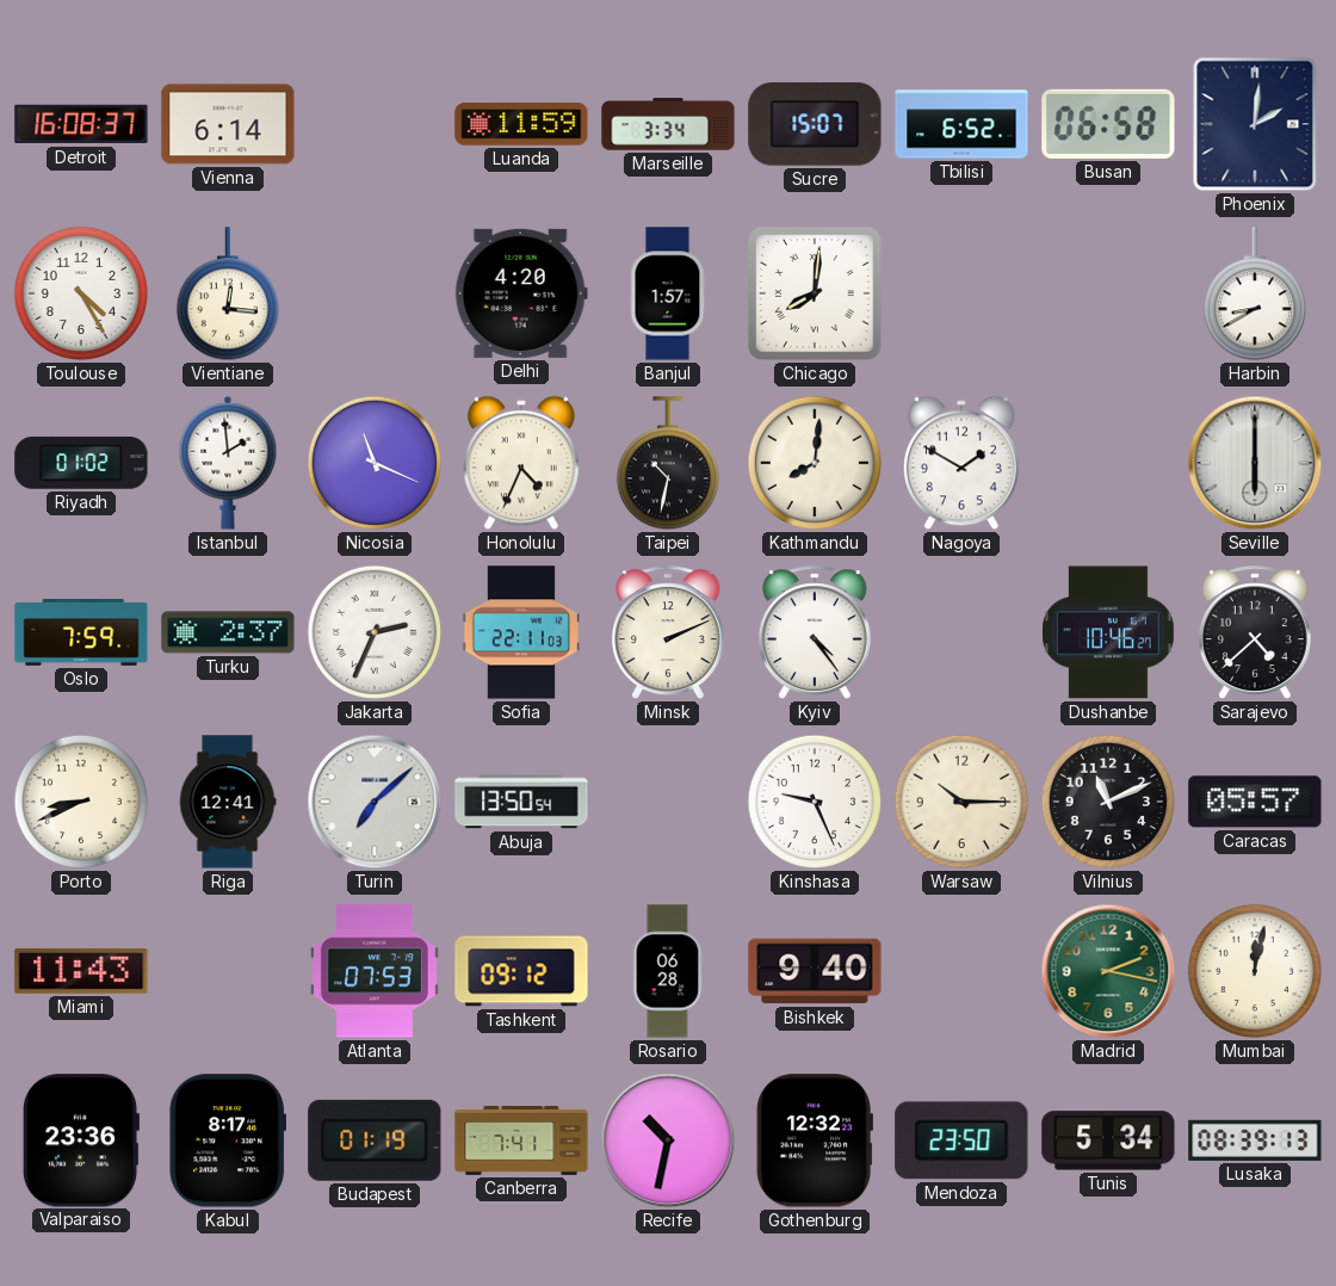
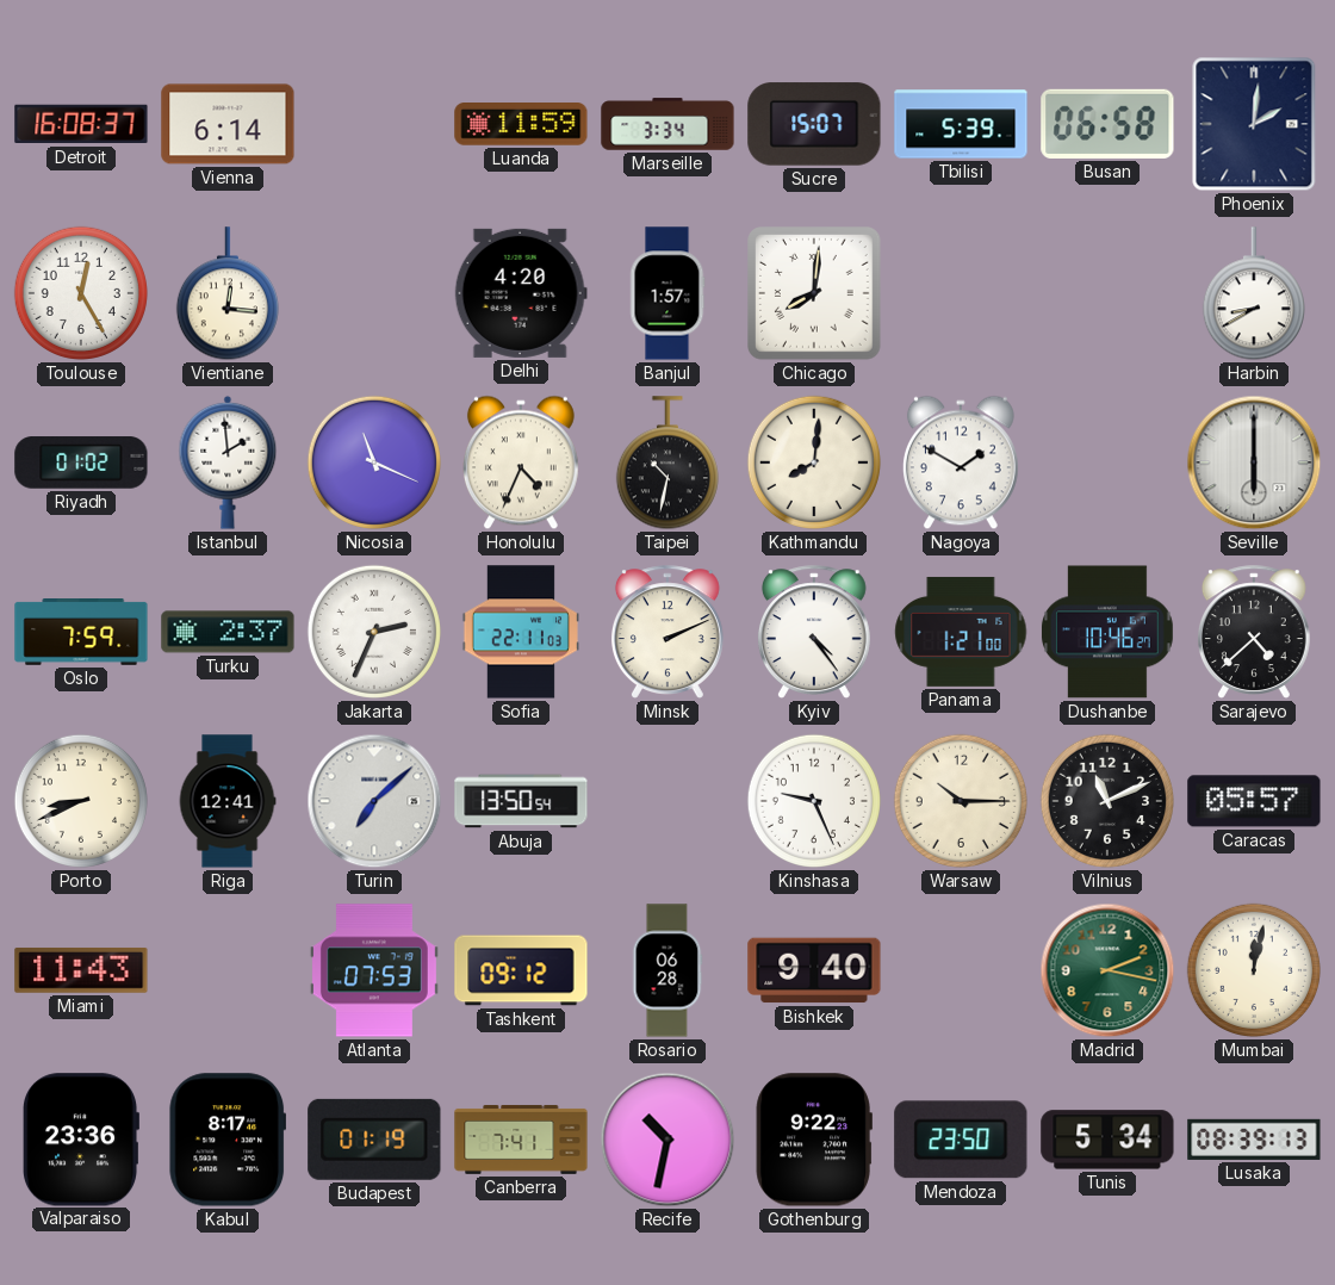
Tbilisi: 6:52 -> 5:39 (961, 124)
Toulouse: 4:25 -> 12:25 (81, 293)
Panama: none -> 1:21 (961, 632)
Gothenburg: 12:32 -> 9:22 (814, 1140)
